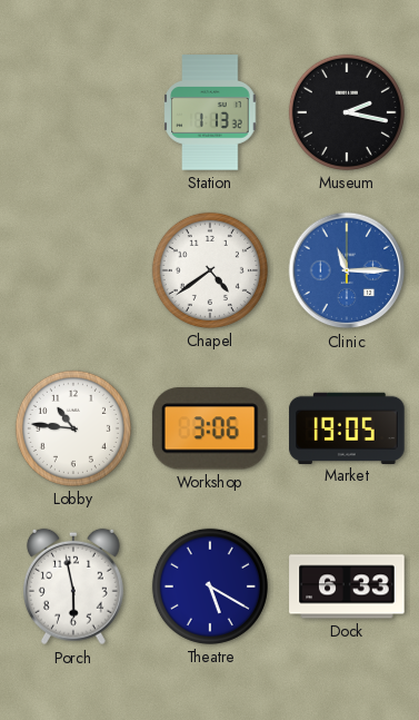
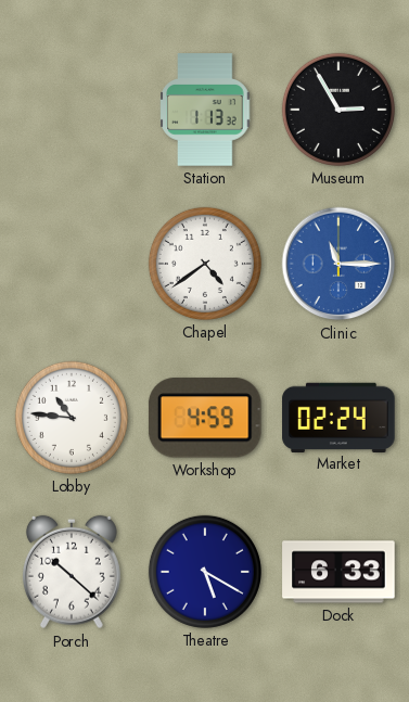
Museum: 2:17 -> 2:55 (338, 110)
Workshop: 3:06 -> 4:59 (205, 419)
Market: 19:05 -> 02:24 (338, 417)
Porch: 5:58 -> 10:22 (72, 572)
